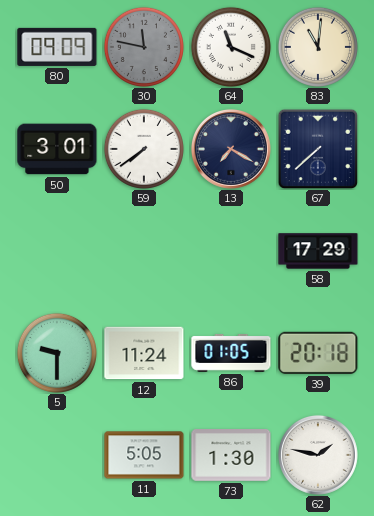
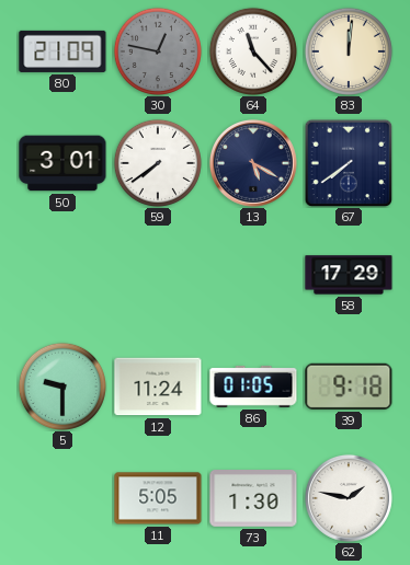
80: 09:09 -> 21:09 (62, 51)
30: 11:47 -> 12:47 (158, 51)
64: 11:19 -> 11:23 (253, 51)
83: 11:01 -> 12:01 (349, 51)
13: 7:20 -> 5:20 (253, 163)
67: 7:38 -> 7:39 (349, 163)
39: 20:18 -> 9:18 (349, 387)
